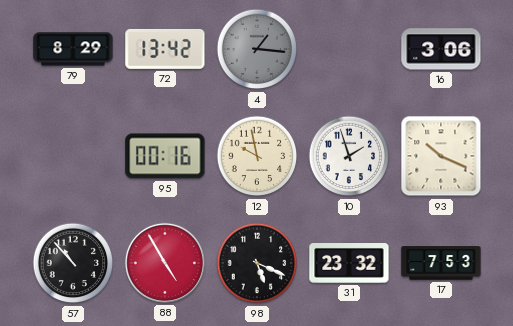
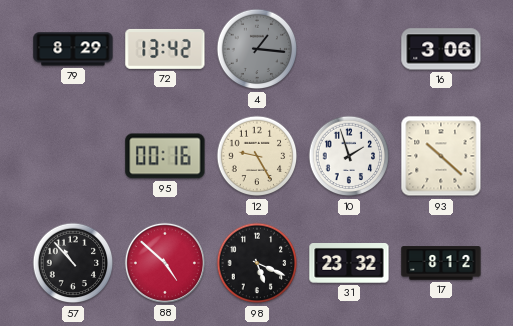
12: 9:58 -> 9:25 (257, 156)
93: 10:19 -> 10:22 (441, 156)
88: 4:55 -> 4:52 (165, 263)
17: 7:53 -> 8:12 (441, 263)
